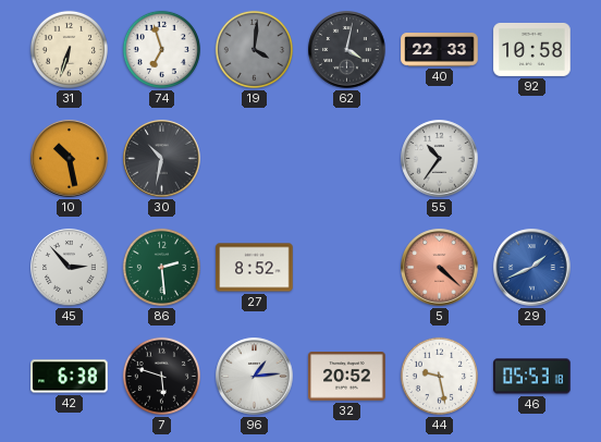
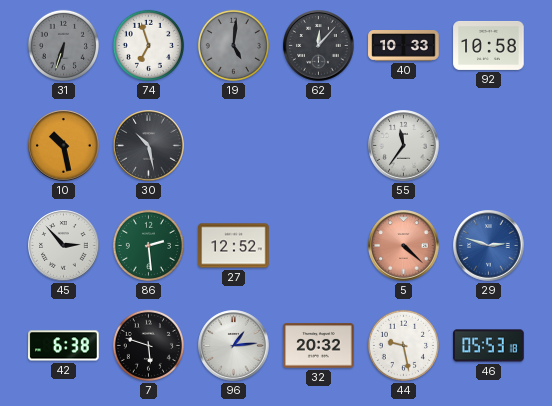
31 dial: cream -> grey (63, 45)
19: 4:01 -> 5:01 (233, 45)
62: 4:02 -> 12:07 (319, 46)
40: 22:33 -> 10:33 (404, 46)
30: 10:32 -> 10:28 (149, 146)
55: 10:36 -> 11:36 (404, 146)
27: 8:52 -> 12:52 (234, 246)
29: 1:41 -> 2:48 (489, 246)
32: 20:52 -> 20:32 (319, 346)
